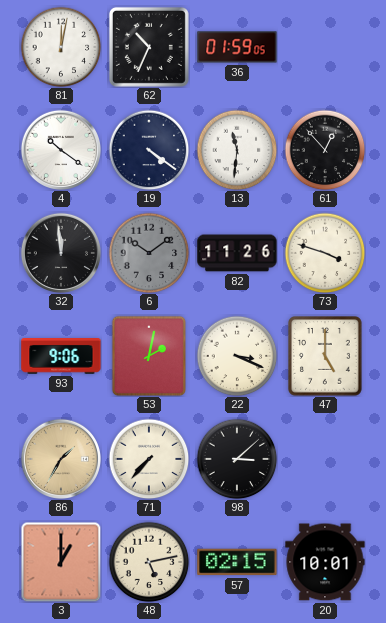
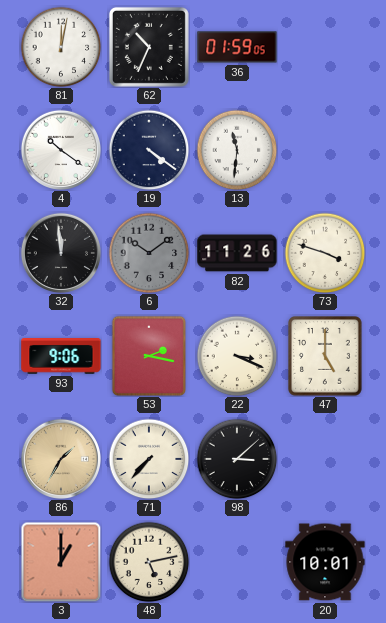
61: 12:53 -> none (325, 150)
53: 2:02 -> 2:17 (148, 355)
57: 02:15 -> none (237, 562)
